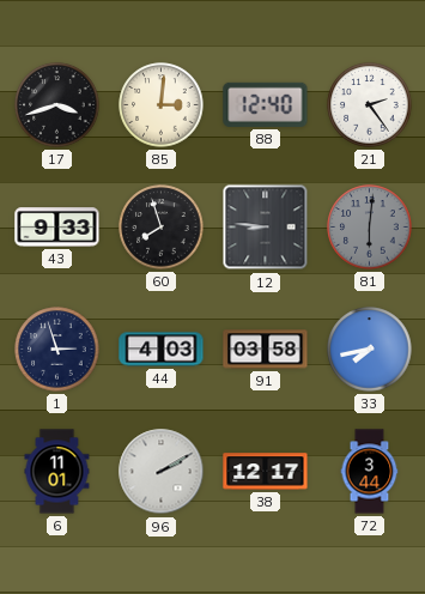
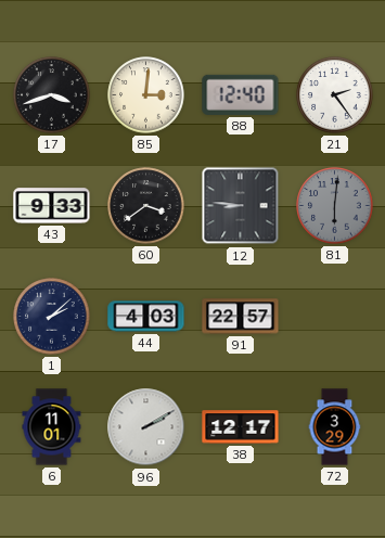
60: 7:57 -> 3:39 (146, 206)
1: 2:57 -> 2:08 (52, 317)
91: 03:58 -> 22:57 (241, 317)
33: 7:43 -> none (370, 350)
72: 3:44 -> 3:29 (335, 427)
